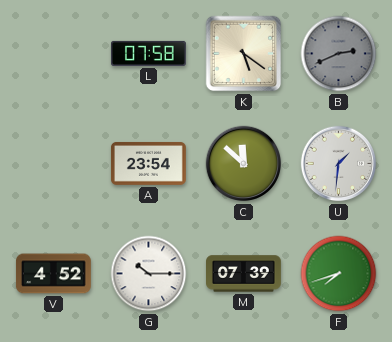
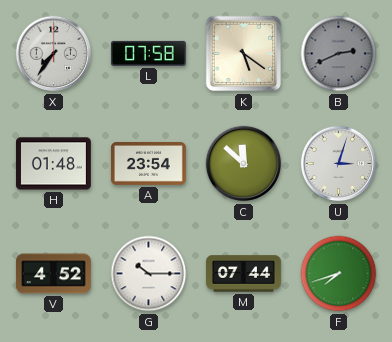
X: none -> 7:36 (54, 54)
H: none -> 01:48 (53, 164)
U: 1:31 -> 3:03 (339, 164)
M: 07:39 -> 07:44 (244, 274)
